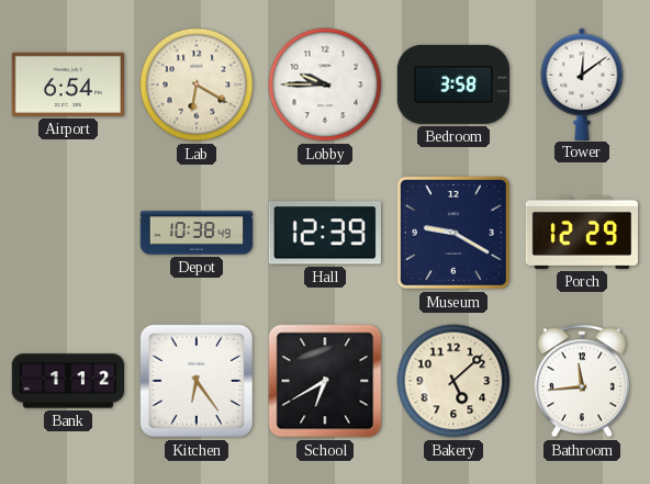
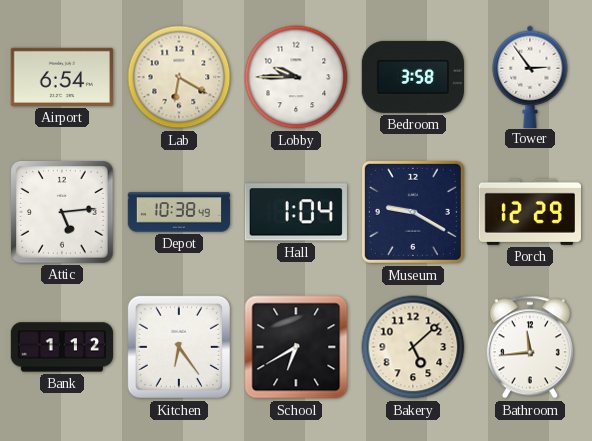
Tower: 12:09 -> 2:54 (530, 76)
Attic: none -> 5:14 (62, 212)
Hall: 12:39 -> 1:04 (296, 212)
